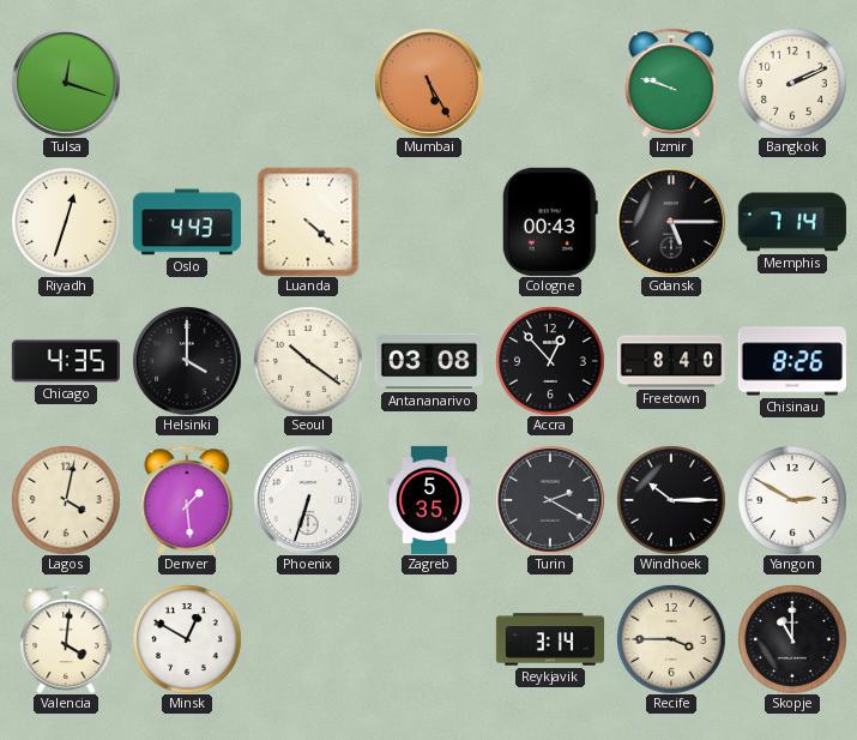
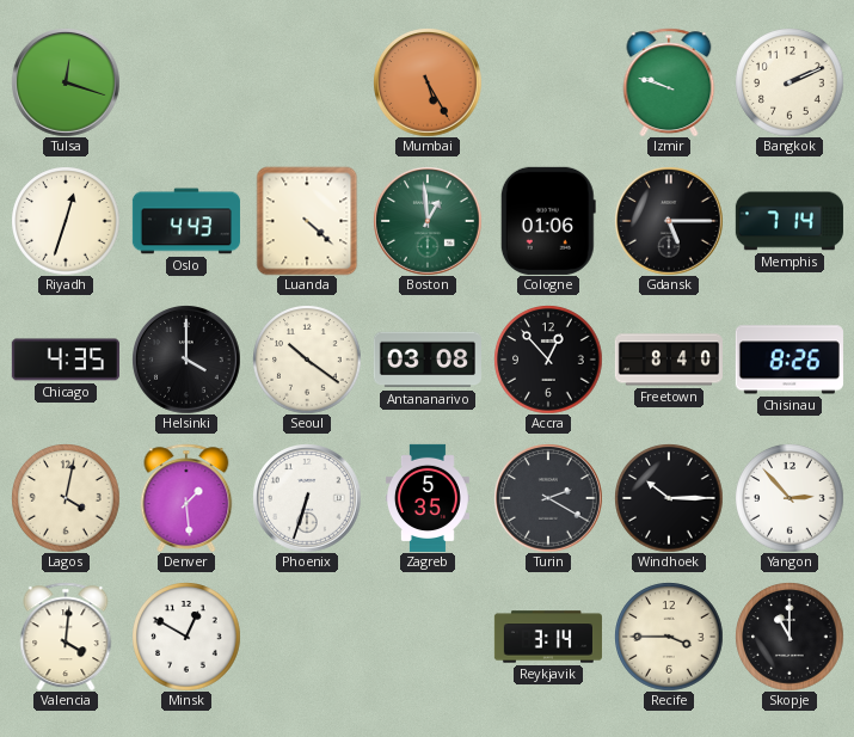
Boston: none -> 12:59 (428, 221)
Cologne: 00:43 -> 01:06 (548, 221)
Yangon: 2:50 -> 2:53 (790, 498)
